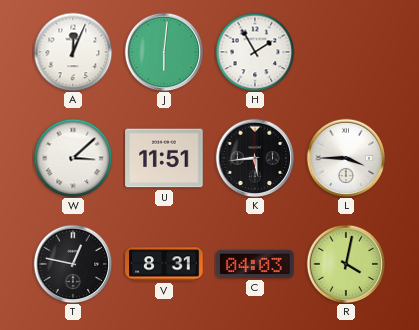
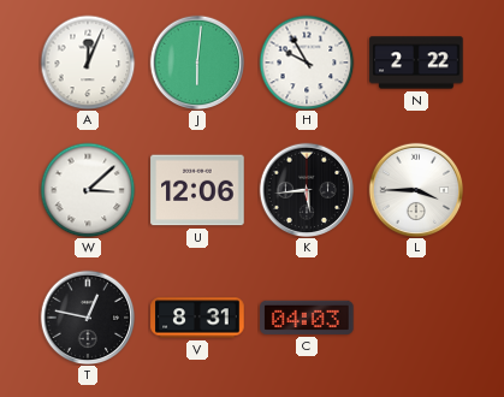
H: 1:55 -> 9:55 (307, 63)
N: none -> 2:22 (416, 63)
U: 11:51 -> 12:06 (197, 190)
R: 4:02 -> none (346, 264)
